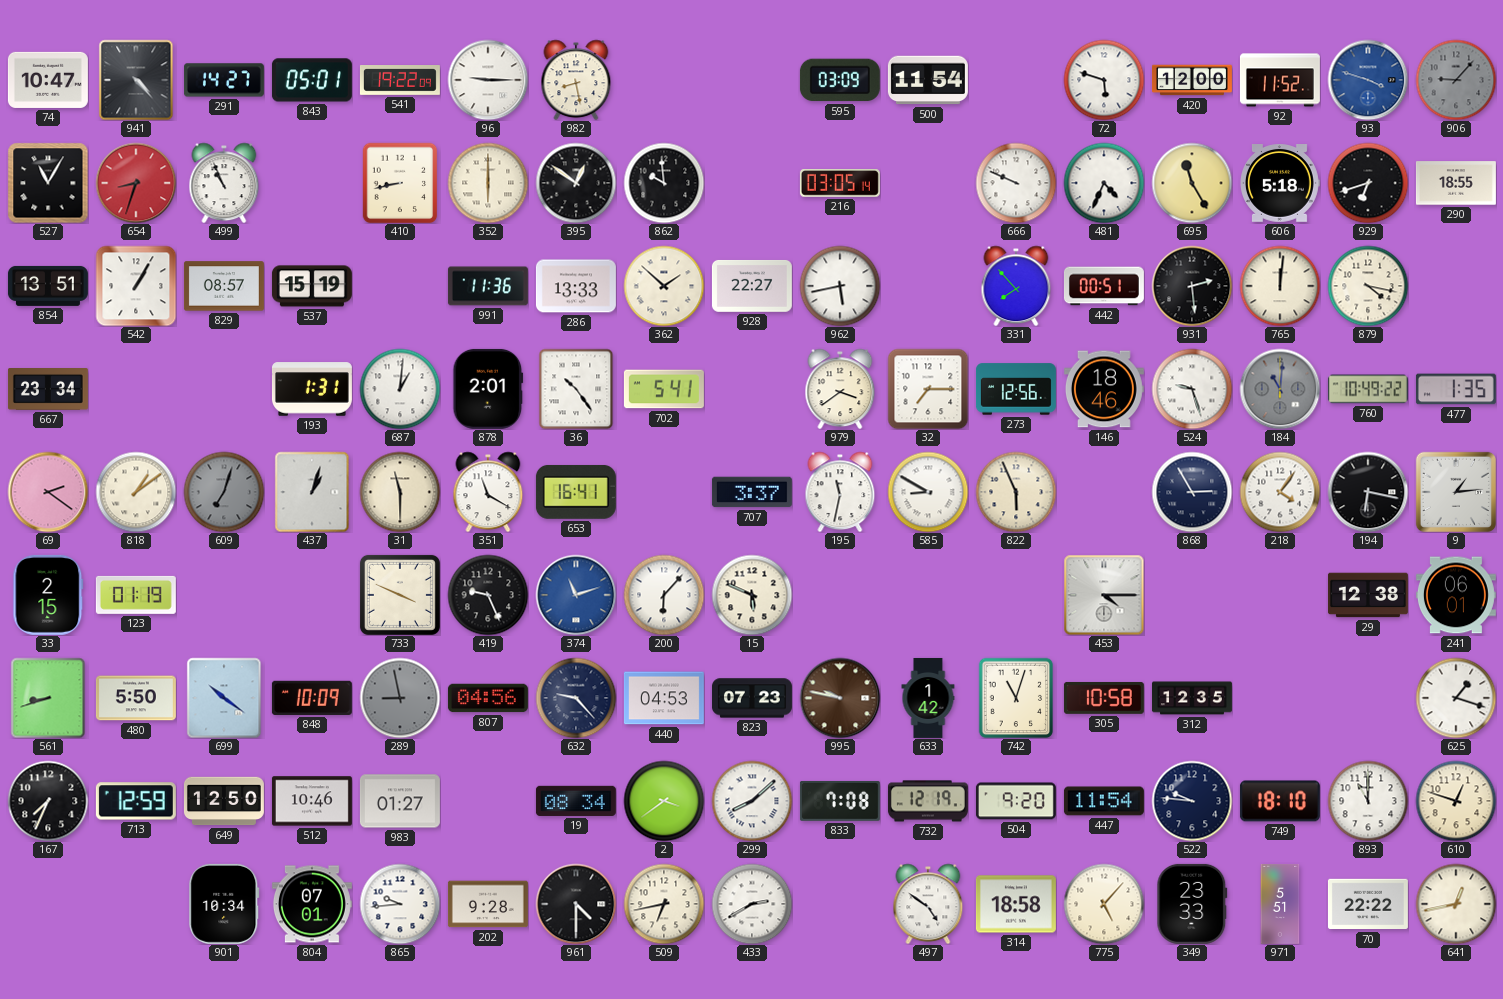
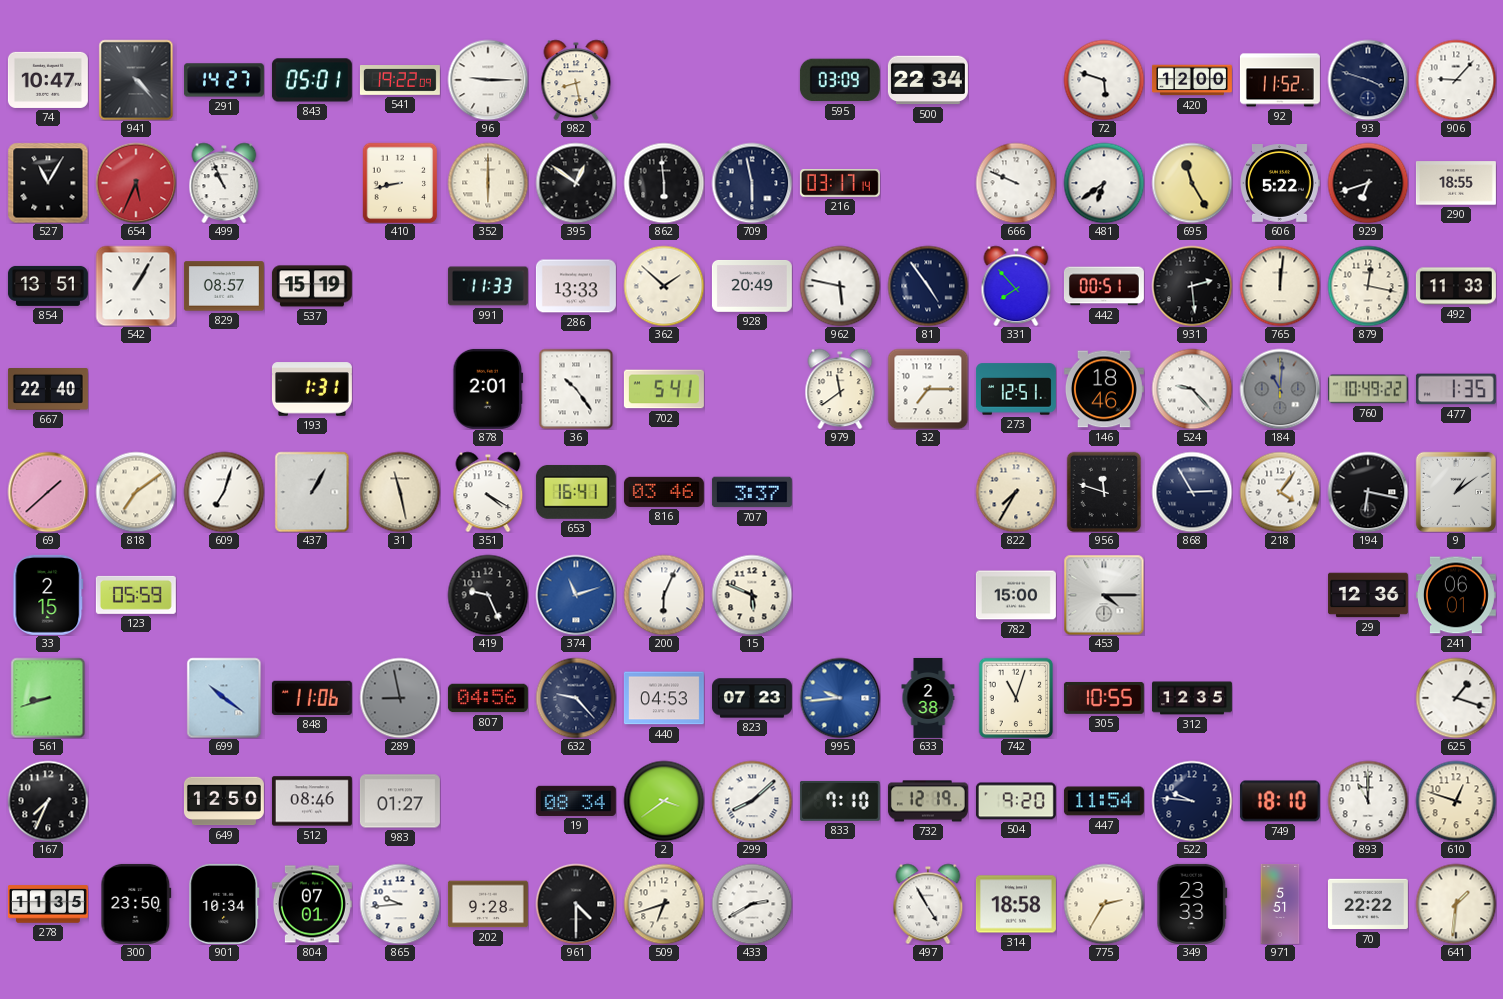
500: 11:54 -> 22:34 (928, 80)
93 dial: blue -> navy (1368, 80)
906 dial: grey -> white (1456, 80)
654: 8:33 -> 5:34 (136, 183)
862: 9:59 -> 5:59 (664, 183)
709: none -> 5:58 (752, 183)
216: 03:05 -> 03:17 (840, 183)
481: 4:34 -> 6:39 (1104, 183)
606: 5:18 -> 5:22 (1280, 184)
991: 11:36 -> 11:33 (488, 286)
928: 22:27 -> 20:49 (752, 286)
962: 5:43 -> 5:47 (840, 286)
81: none -> 4:54 (928, 286)
879: 4:17 -> 12:17 (1368, 286)
492: none -> 11:33 (1456, 286)
667: 23:34 -> 22:40 (48, 390)
687: 1:01 -> none (400, 389)
979: 3:39 -> 11:39 (840, 389)
273: 12:56 -> 12:51 (1016, 389)
524: 9:27 -> 9:23 (1192, 389)
69: 2:21 -> 1:38 (48, 492)
818: 1:09 -> 7:09 (136, 492)
609 dial: grey -> white (224, 492)
437: 1:03 -> 1:05 (312, 492)
31: 11:30 -> 11:28 (400, 492)
351: 11:20 -> 4:20 (488, 492)
816: none -> 03:46 (664, 492)
195: 11:32 -> none (840, 492)
585: 8:50 -> none (928, 492)
822: 5:56 -> 7:35 (1016, 492)
956: none -> 11:48 (1104, 492)
9: 1:14 -> 1:09 (1455, 491)
123: 01:19 -> 05:59 (136, 595)
733: 3:49 -> none (400, 595)
200: 6:07 -> 6:04 (664, 595)
782: none -> 15:00 (1016, 595)
29: 12:38 -> 12:36 (1368, 595)
480: 5:50 -> none (136, 698)
848: 10:09 -> 11:06 (312, 698)
995: 9:47 -> 9:44 (840, 698)
995 dial: brown -> blue (840, 698)
633: 1:42 -> 2:38 (928, 698)
305: 10:58 -> 10:55 (1104, 698)
713: 12:59 -> none (136, 801)
512: 10:46 -> 08:46 (312, 801)
833: 7:08 -> 7:10 (840, 801)
278: none -> 11:35 (48, 904)
300: none -> 23:50 (136, 904)
509: 6:43 -> 6:42 (664, 904)
497: 4:51 -> 4:55 (928, 904)
775: 5:07 -> 2:35 (1104, 904)
641: 12:43 -> 1:31 (1456, 904)
